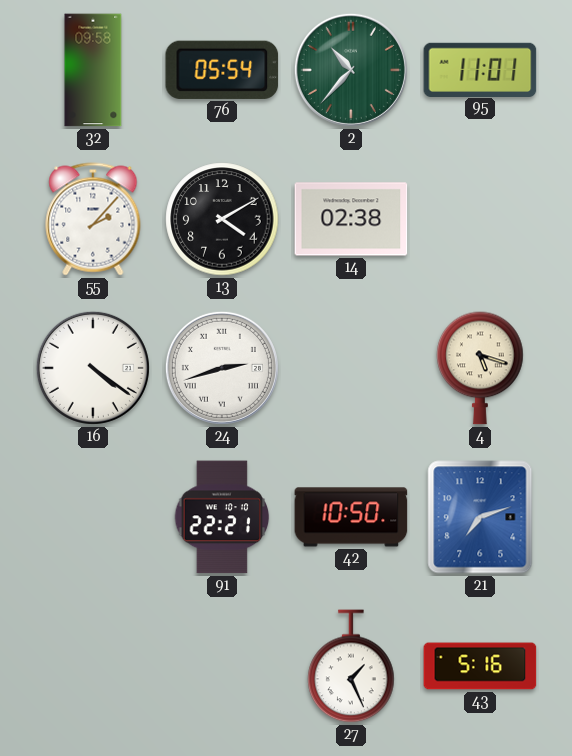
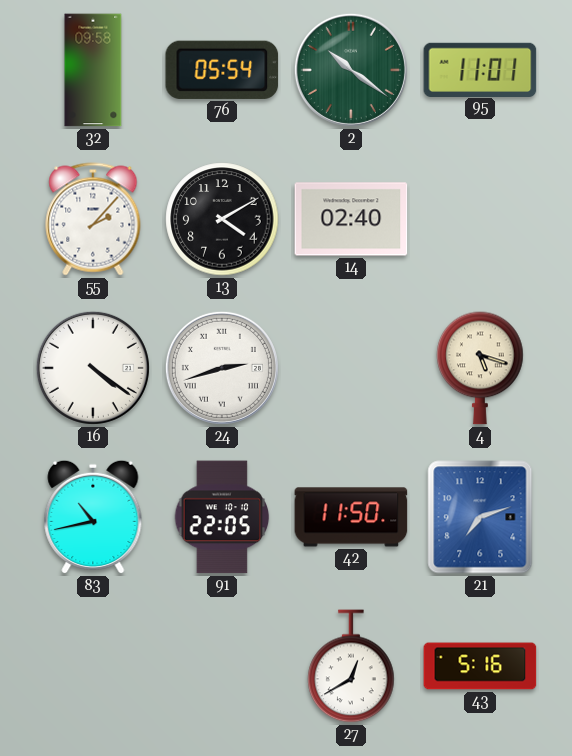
2: 10:37 -> 10:21 (351, 70)
14: 02:38 -> 02:40 (351, 219)
83: none -> 10:43 (93, 517)
91: 22:21 -> 22:05 (222, 517)
42: 10:50 -> 11:50 (351, 517)
27: 1:26 -> 12:40 (351, 666)
